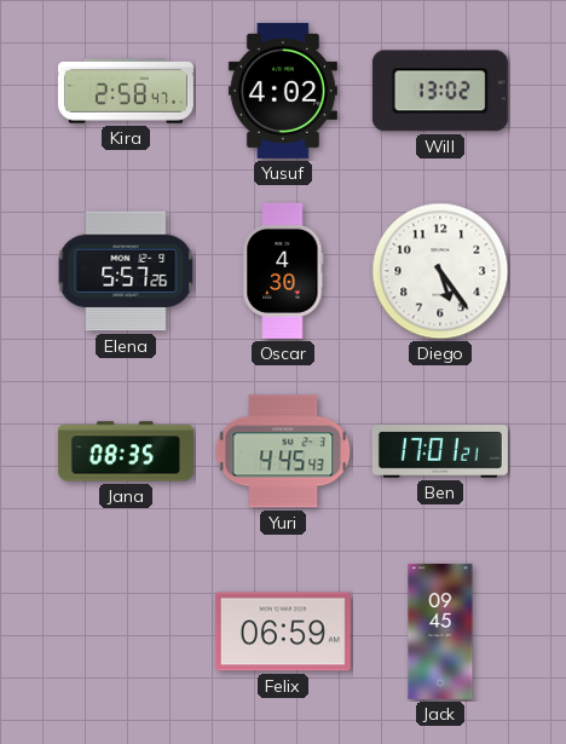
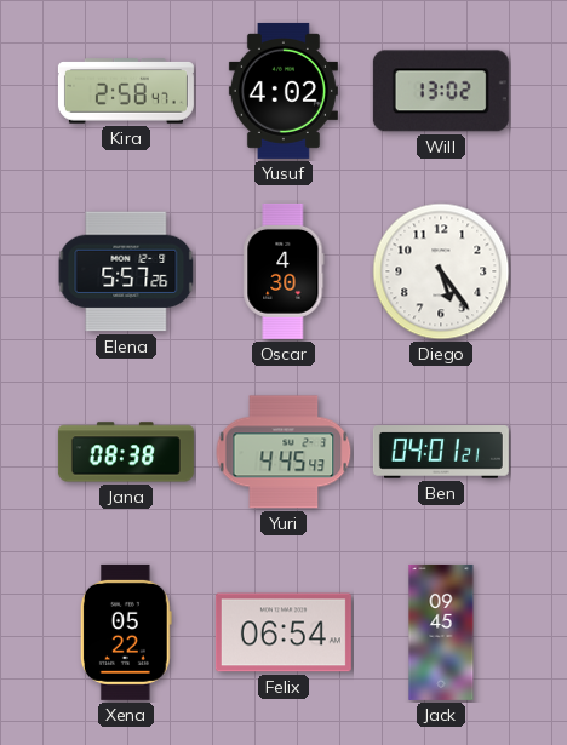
Jana: 08:35 -> 08:38 (126, 452)
Ben: 17:01 -> 04:01 (441, 452)
Xena: none -> 05:22 (126, 632)
Felix: 06:59 -> 06:54 (283, 632)
